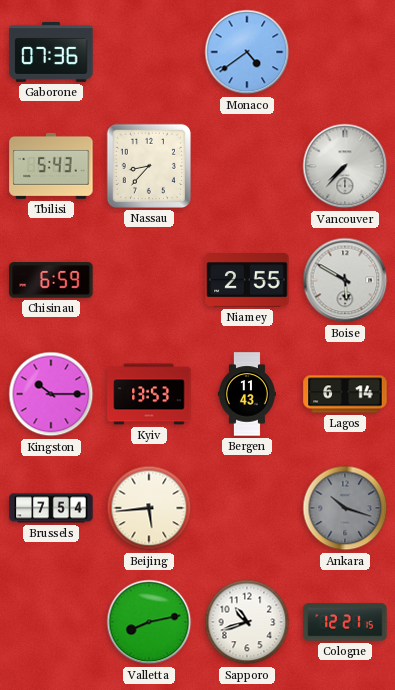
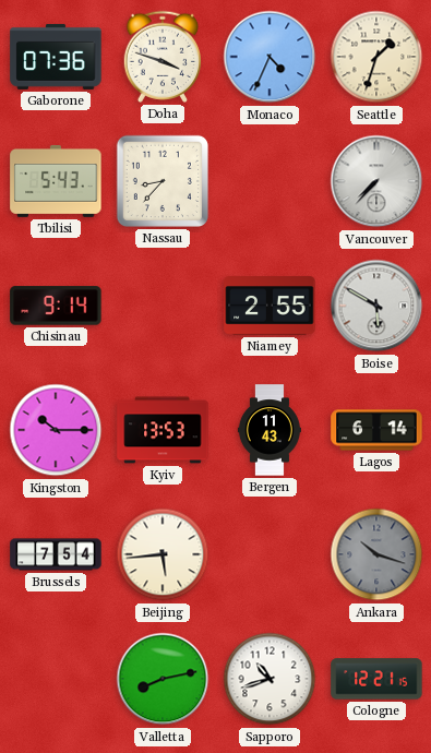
Doha: none -> 3:48 (163, 57)
Monaco: 4:39 -> 4:34 (270, 57)
Seattle: none -> 1:33 (376, 57)
Chisinau: 6:59 -> 9:14 (56, 306)
